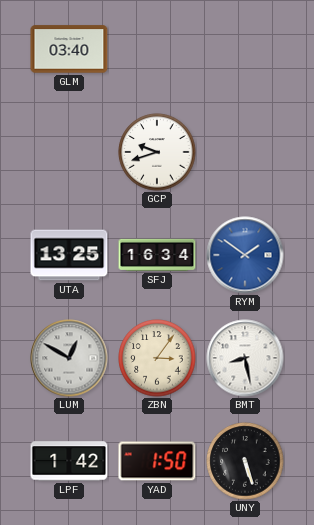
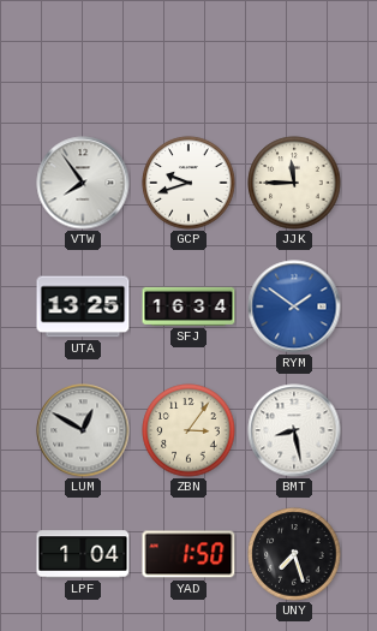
GLM: 03:40 -> none (69, 49)
VTW: none -> 7:54 (83, 183)
JJK: none -> 11:45 (294, 183)
LPF: 1:42 -> 1:04 (83, 554)
UNY: 5:27 -> 7:27 (294, 554)
